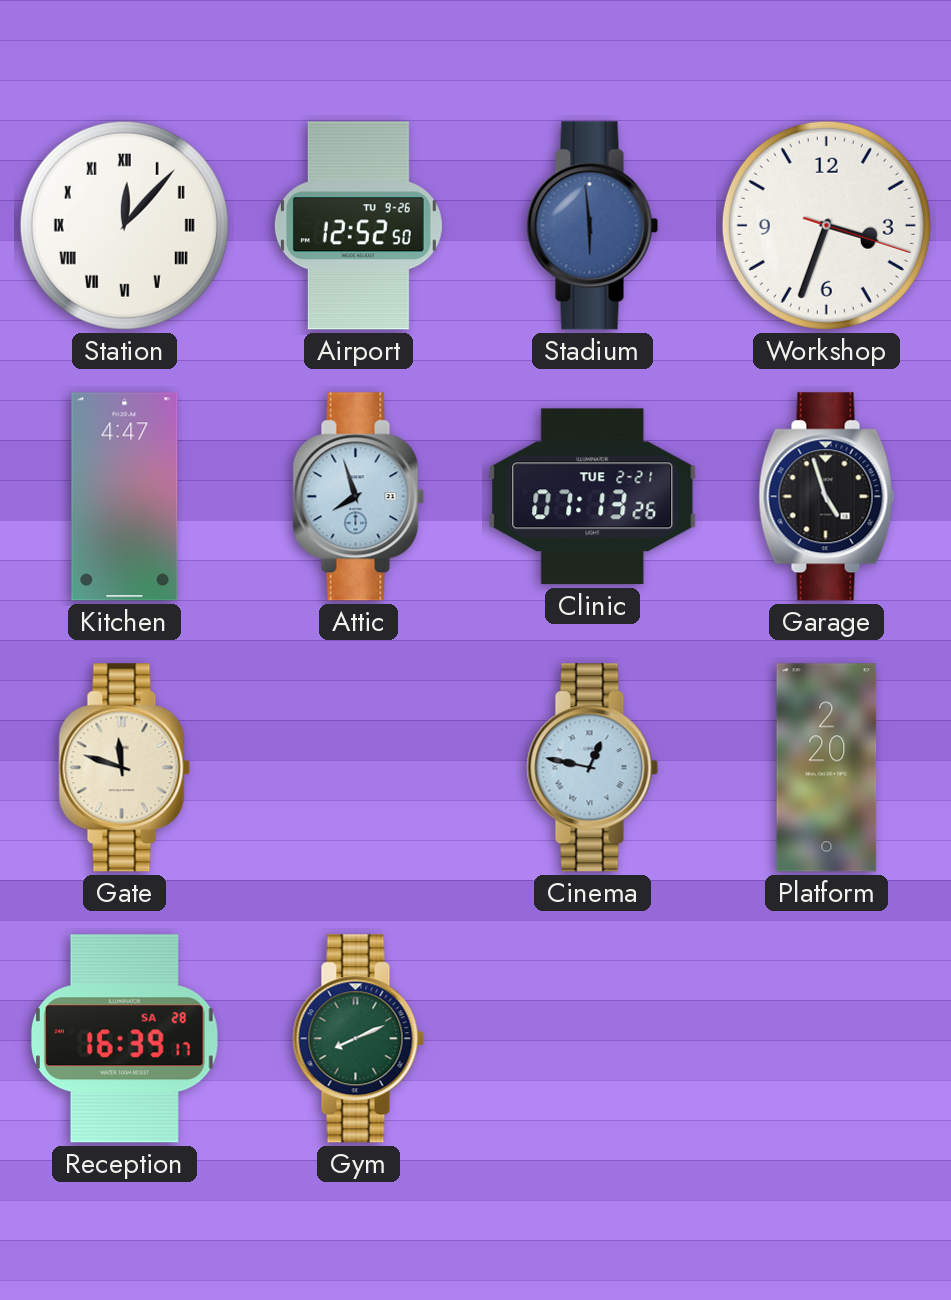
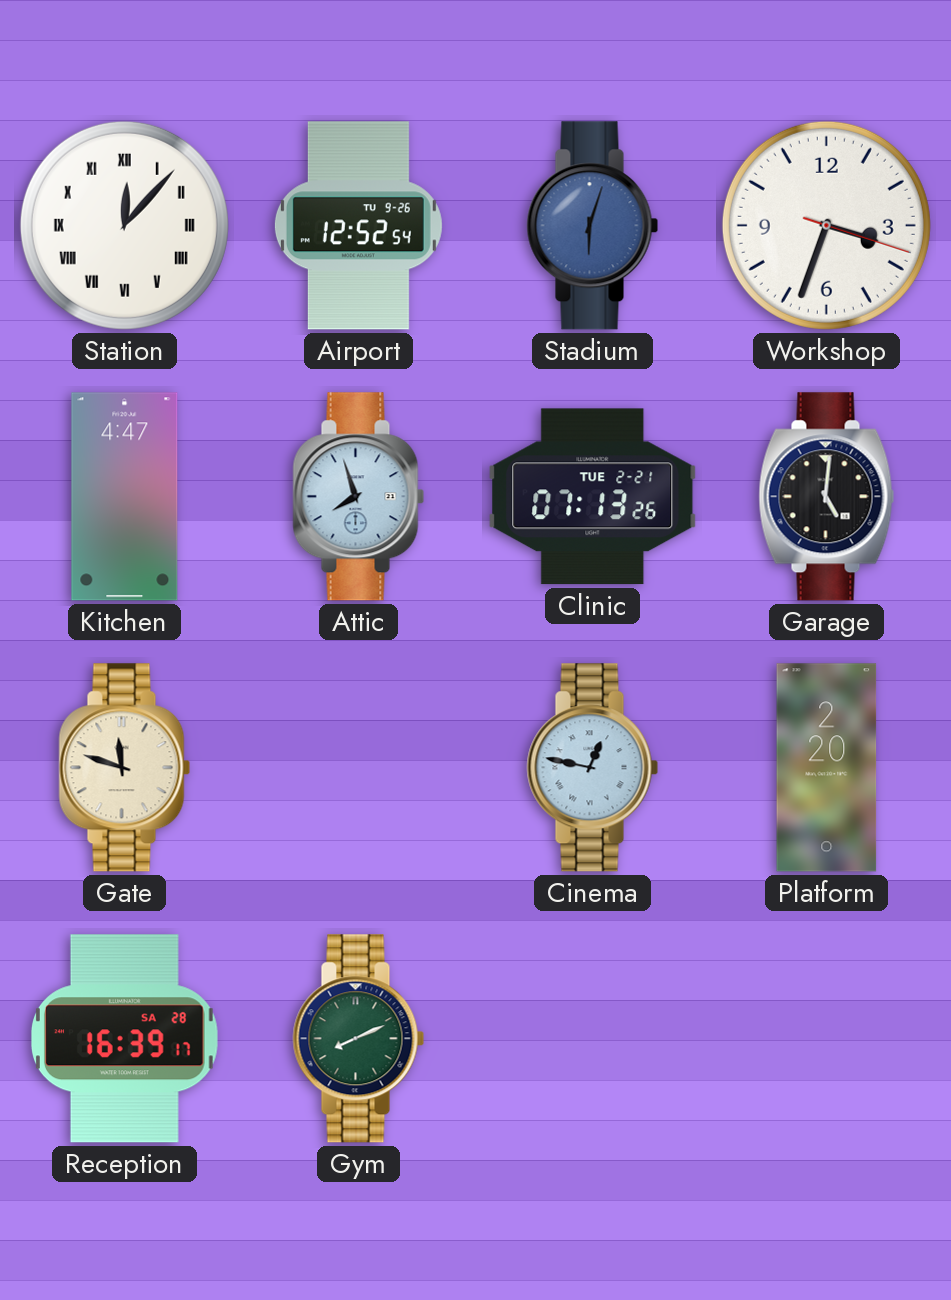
Airport: 12:52:50 -> 12:52:54 (358, 226)
Stadium: 5:59 -> 6:03 (593, 226)
Garage: 4:57 -> 5:01 (827, 497)
